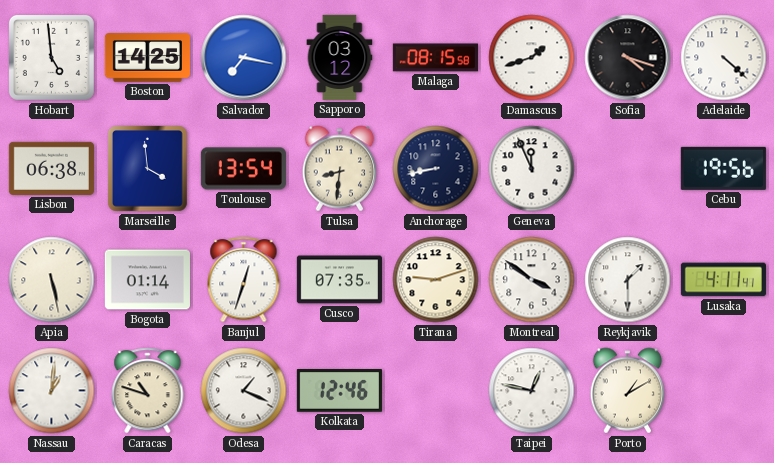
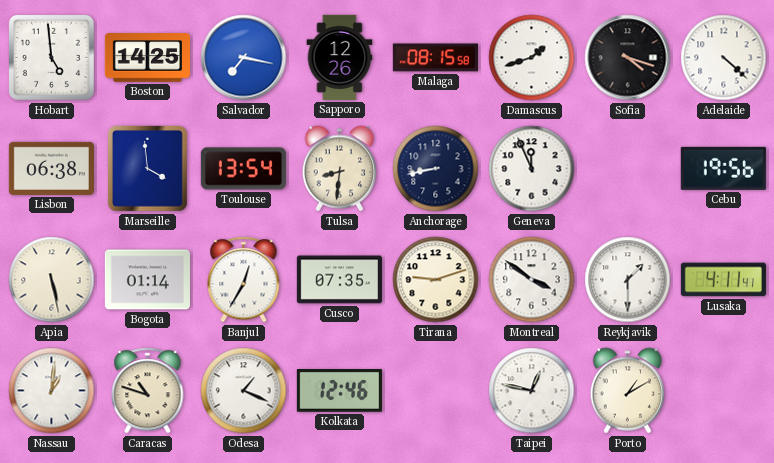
Sapporo: 03:12 -> 12:26 (340, 57)
Banjul: 12:33 -> 12:35 (244, 280)
